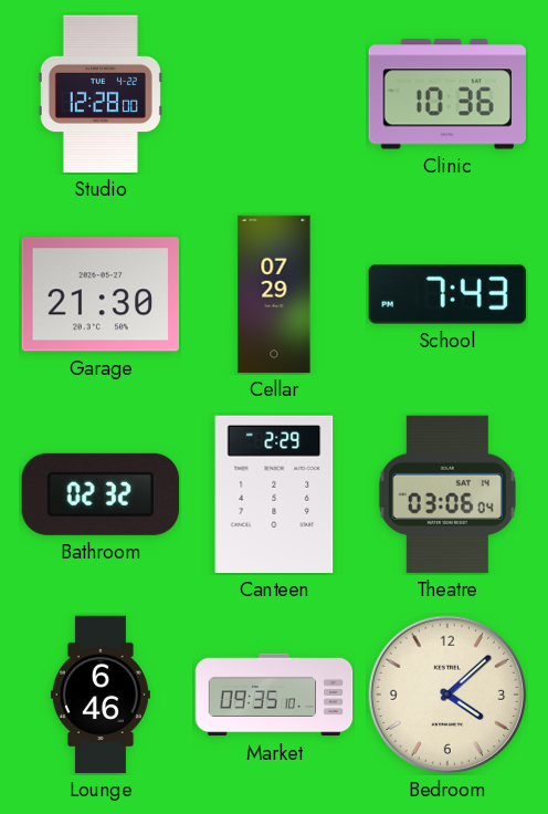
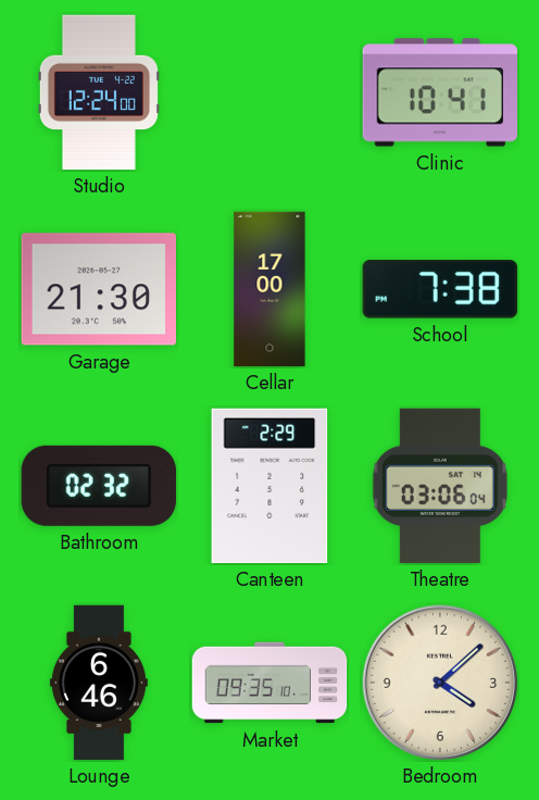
Studio: 12:28 -> 12:24 (99, 92)
Clinic: 10:36 -> 10:41 (440, 92)
Cellar: 07:29 -> 17:00 (269, 289)
School: 7:43 -> 7:38 (439, 289)
